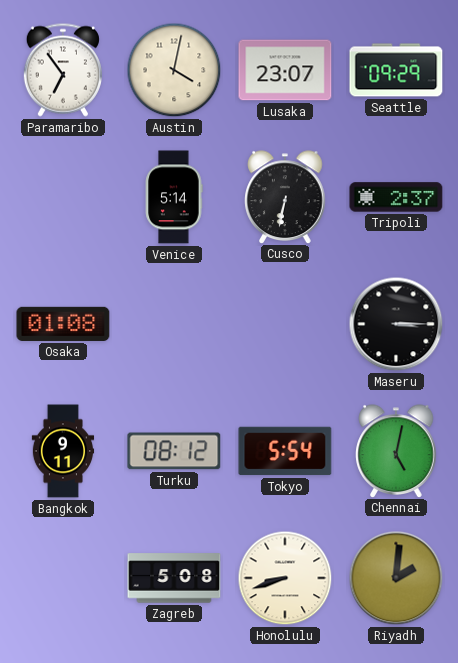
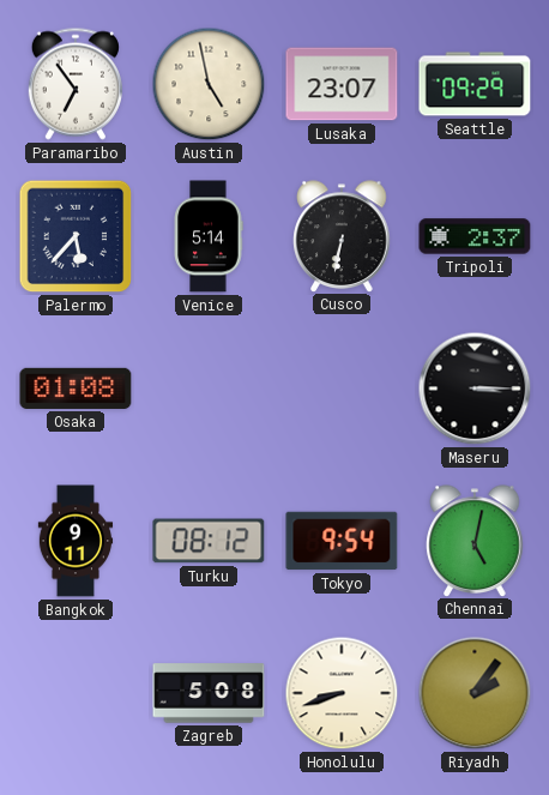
Austin: 4:02 -> 4:58 (209, 84)
Palermo: none -> 5:37 (76, 236)
Tokyo: 5:54 -> 9:54 (342, 541)
Riyadh: 2:01 -> 2:06 (475, 693)
